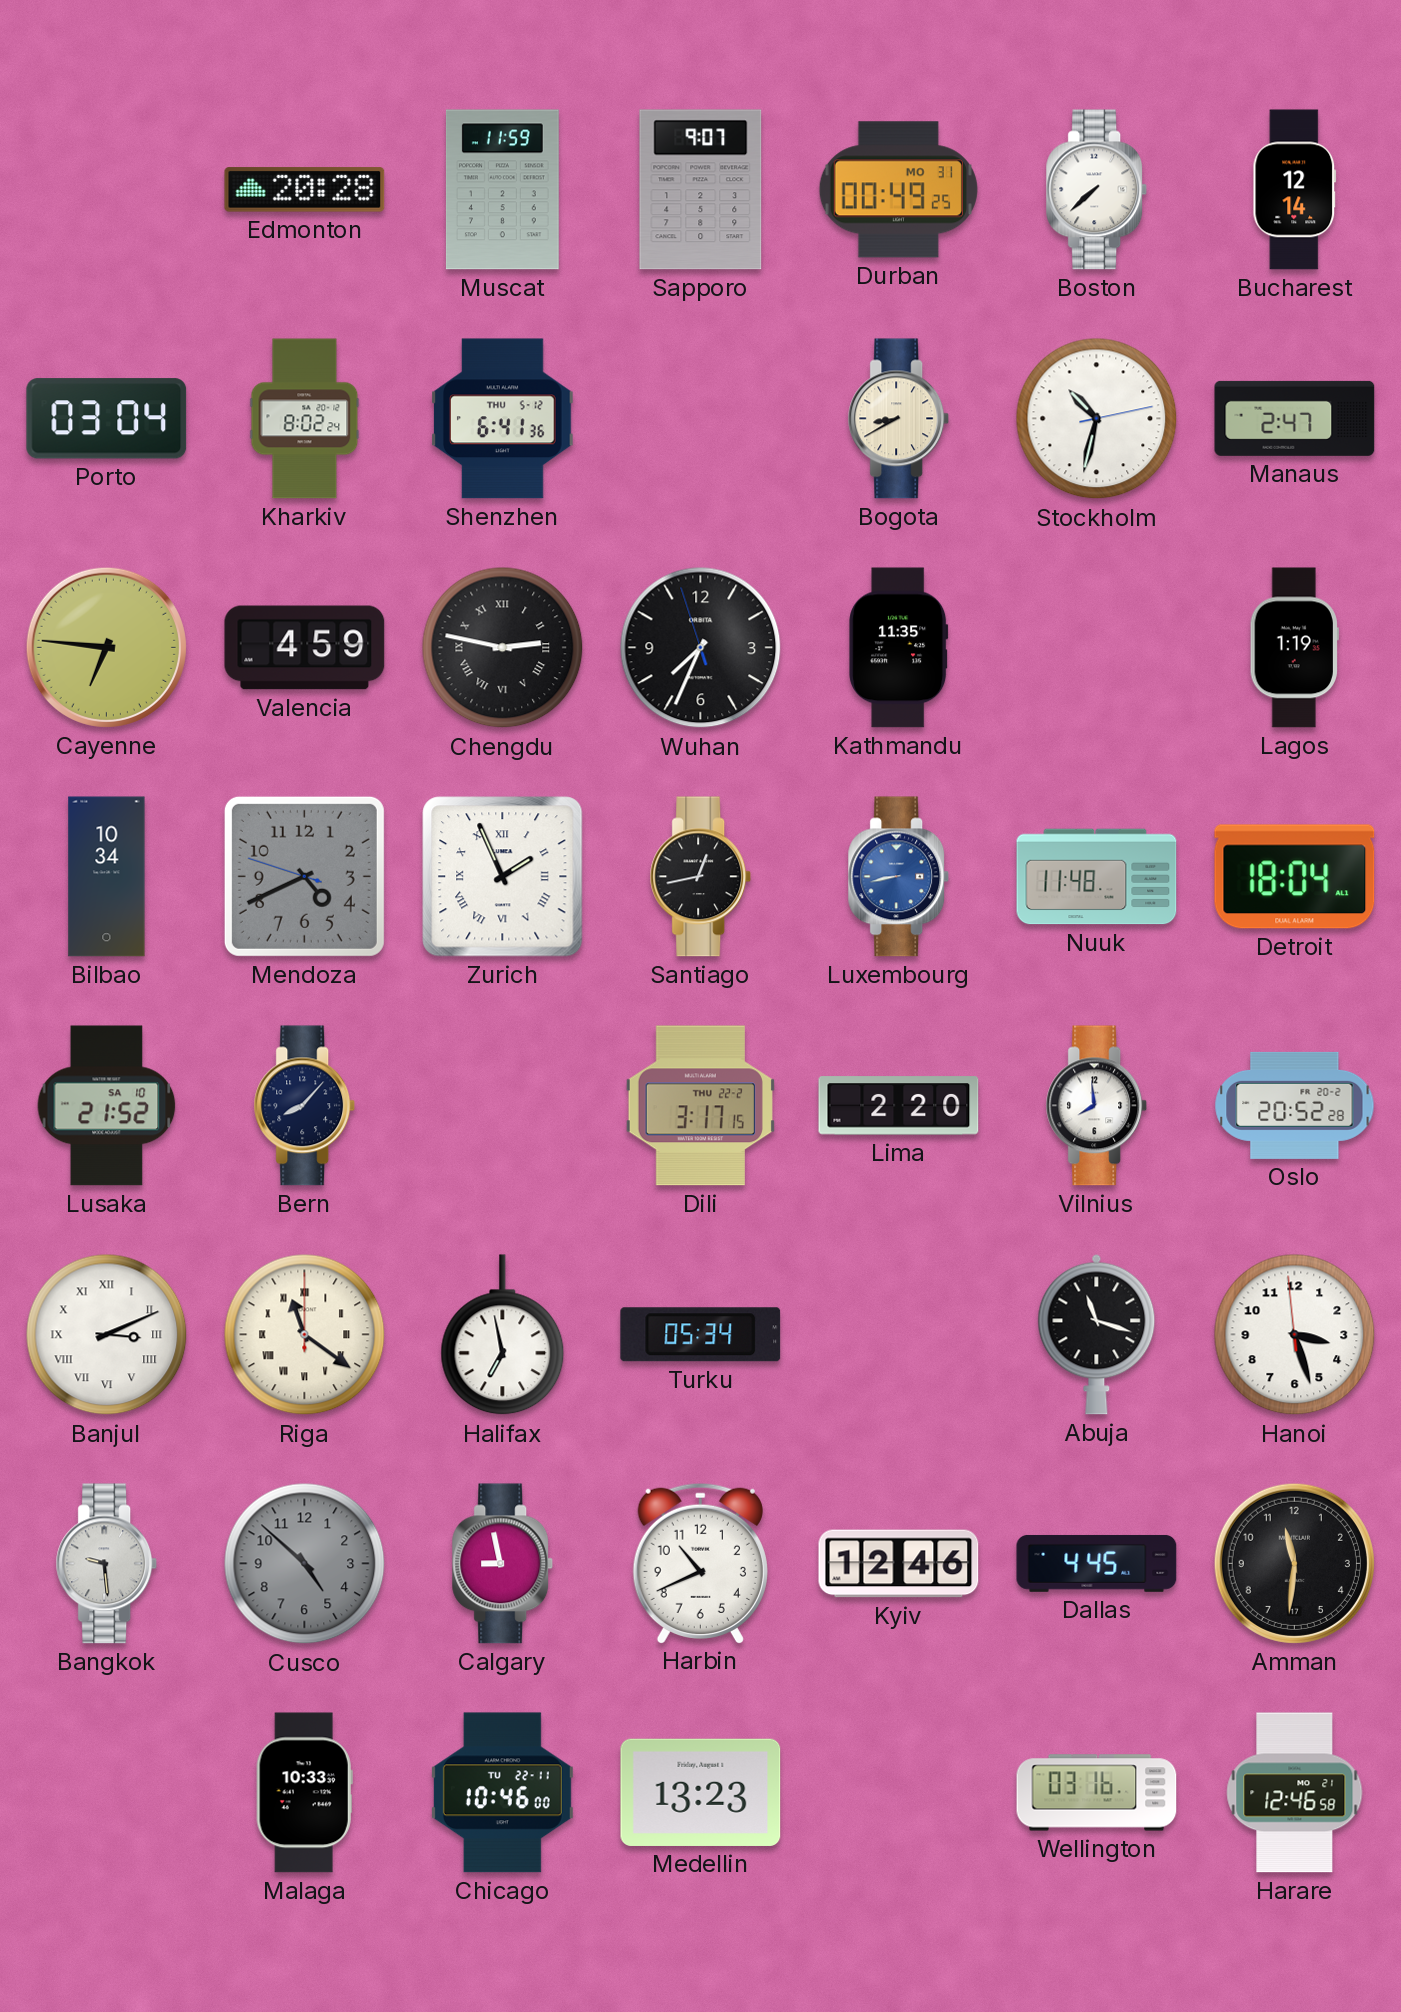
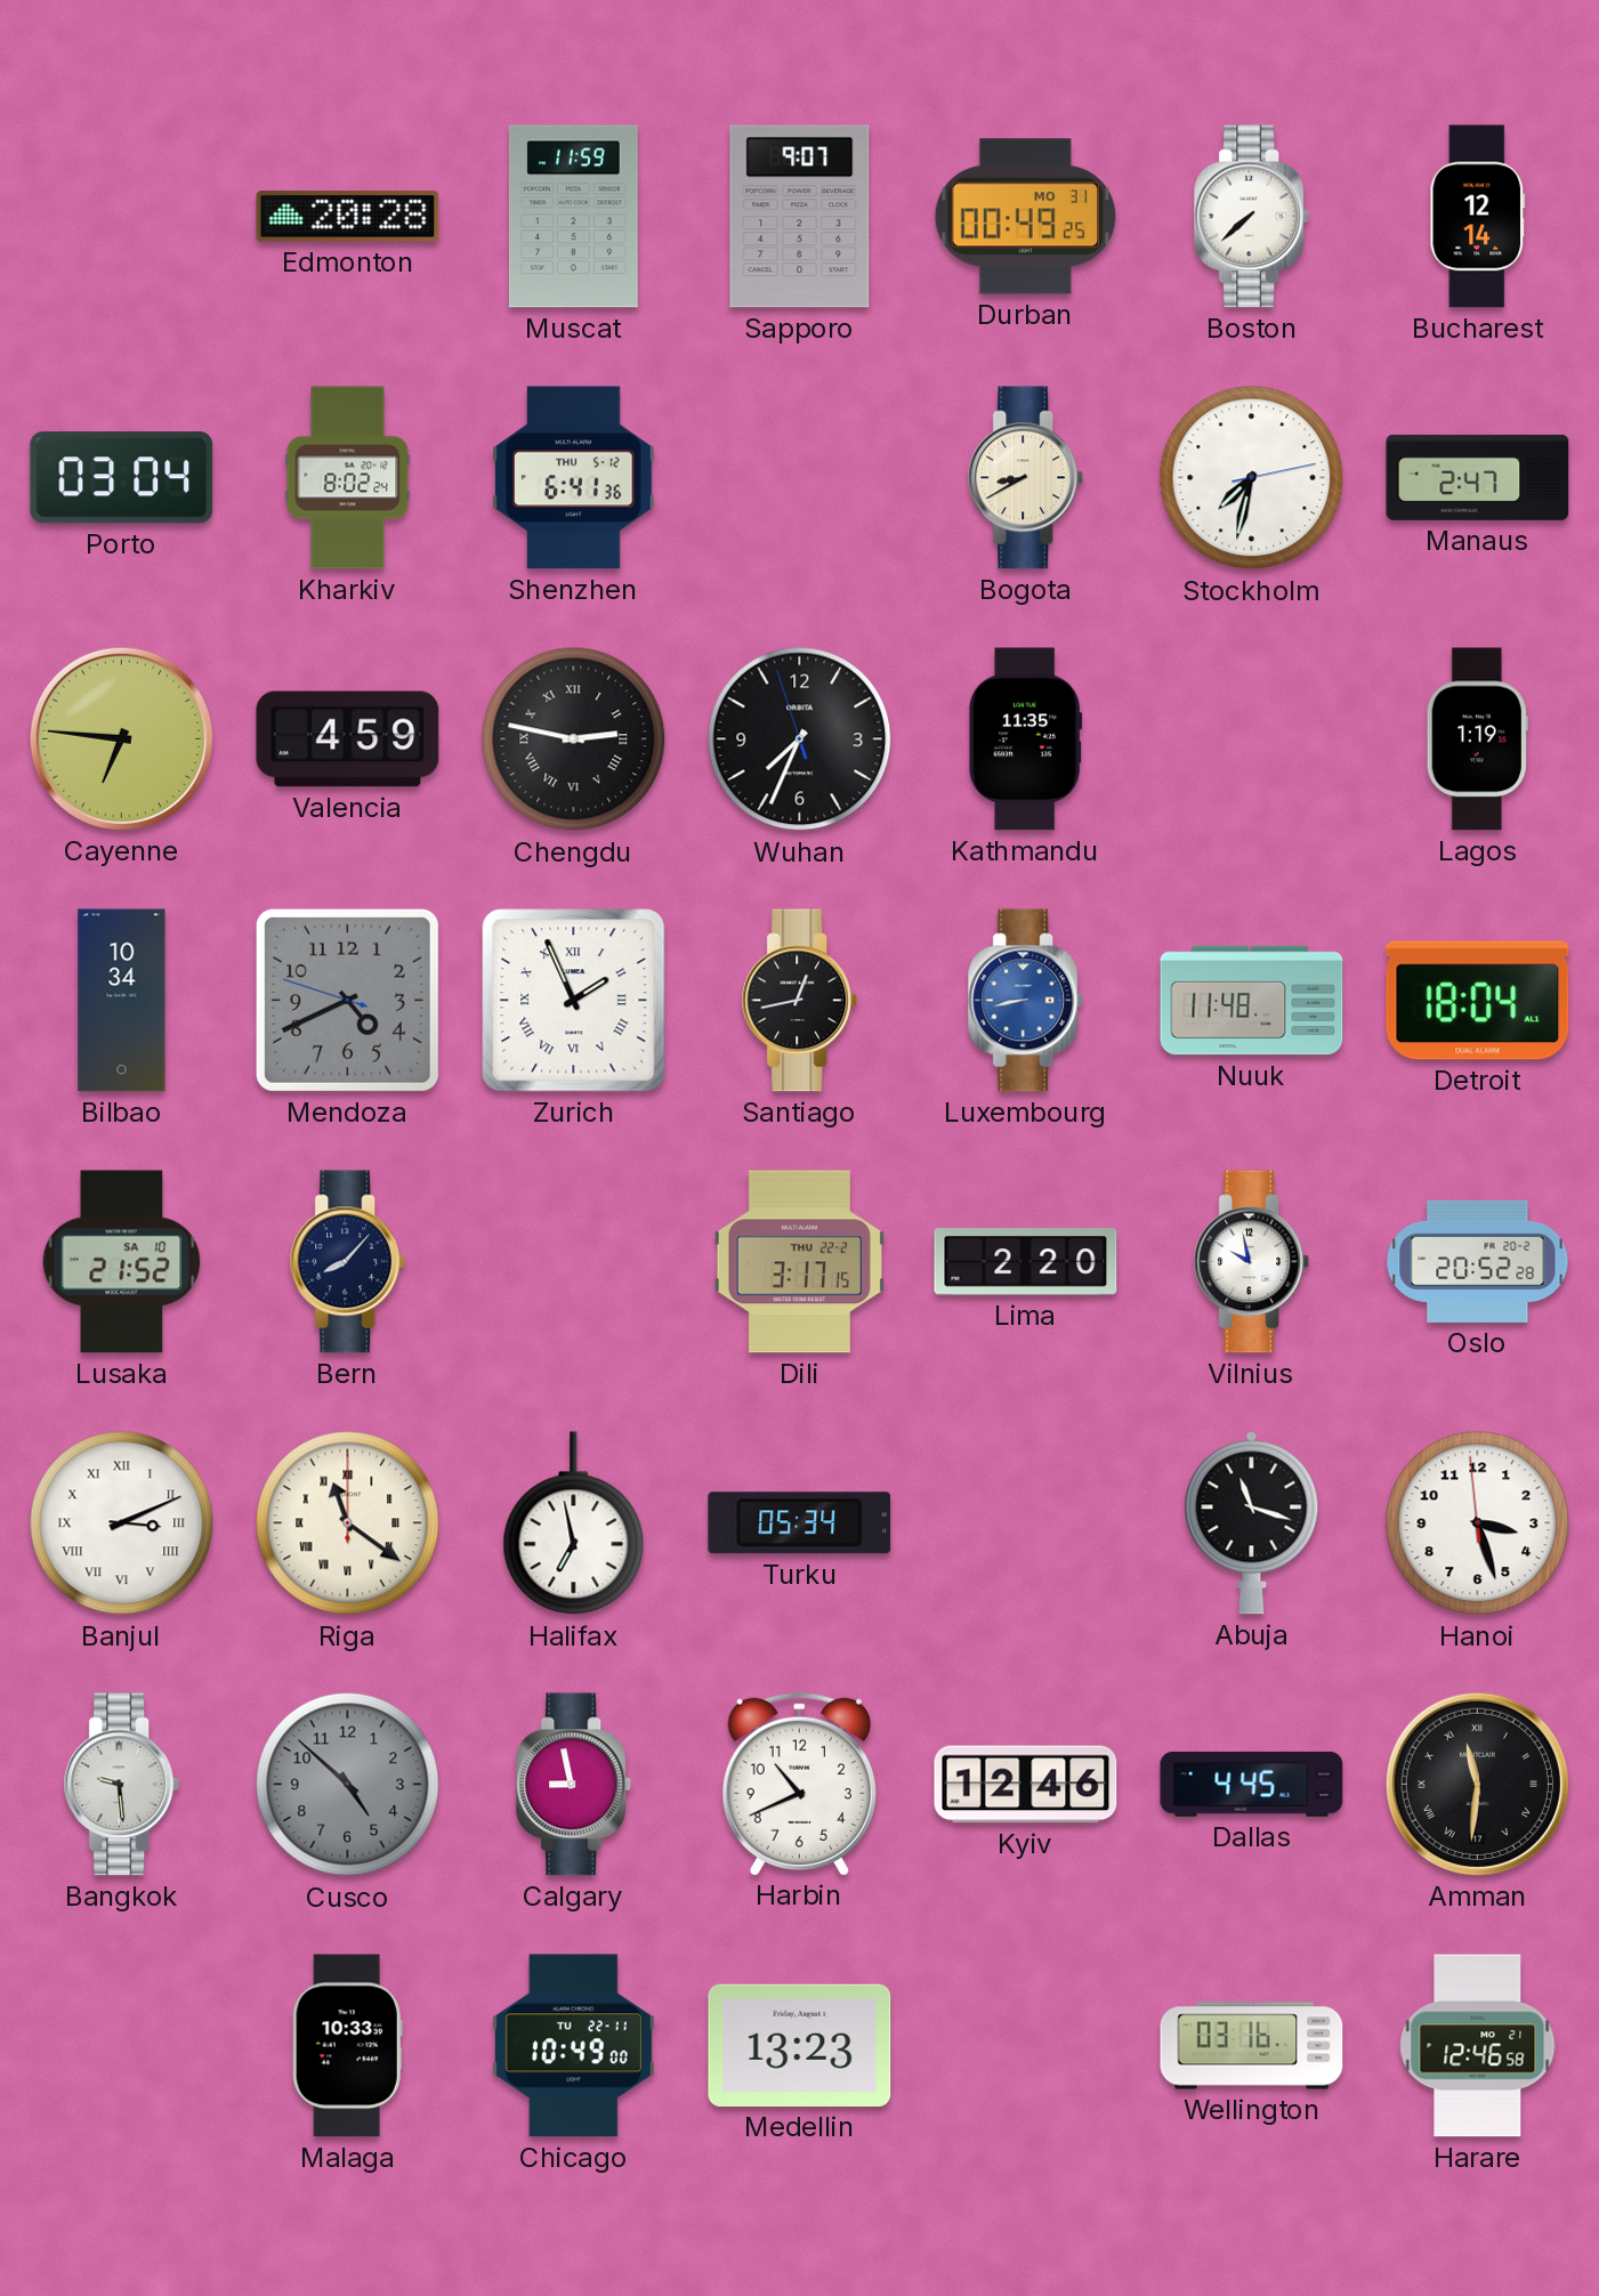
Stockholm: 10:32 -> 7:32 (1252, 478)
Vilnius: 7:59 -> 9:58 (1252, 1262)
Amman numerals: Arabic -> Roman (1477, 1784)
Chicago: 10:46 -> 10:49 (573, 2046)
